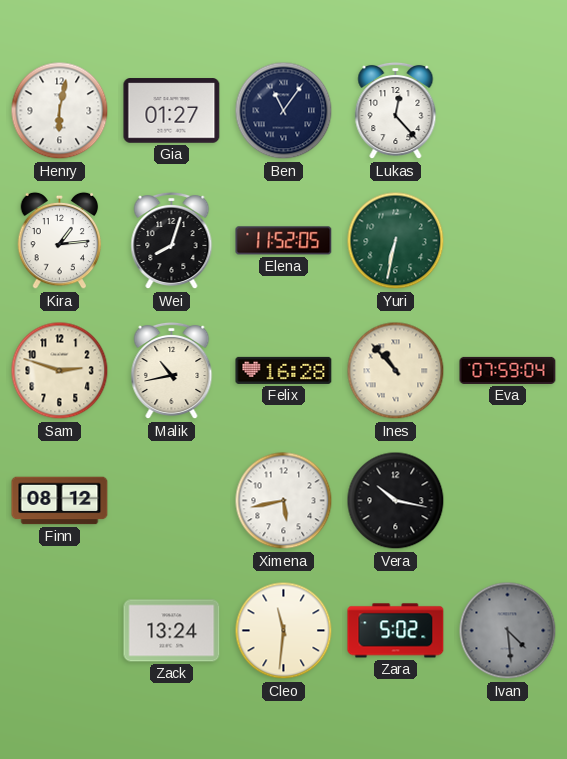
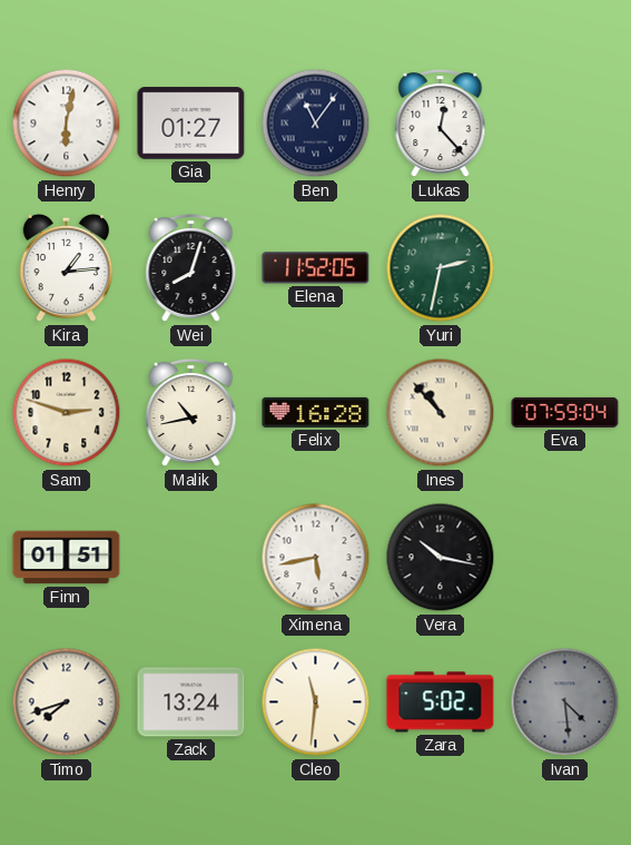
Yuri: 6:32 -> 2:32 (441, 268)
Finn: 08:12 -> 01:51 (67, 558)
Timo: none -> 7:42 (67, 702)
